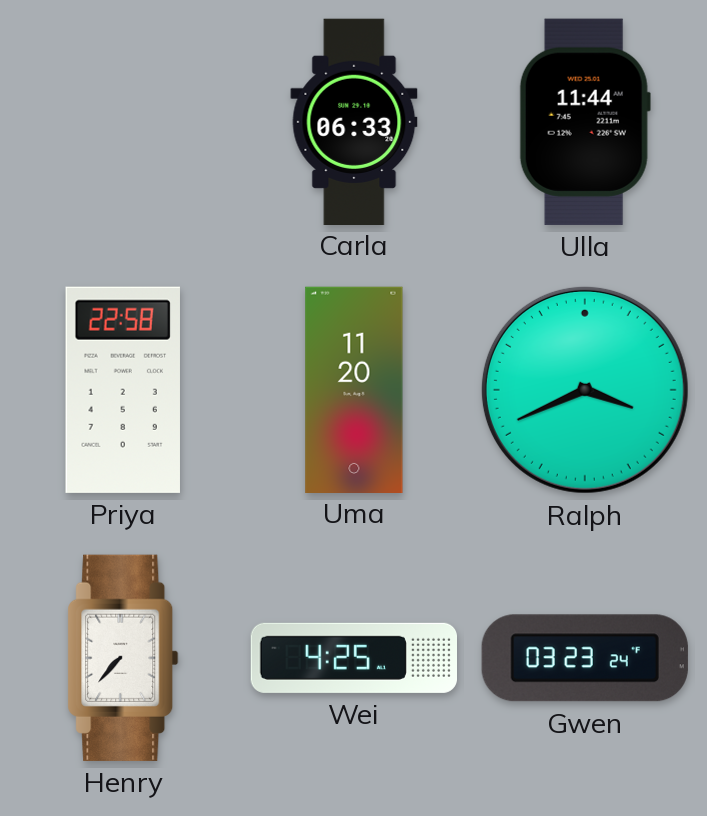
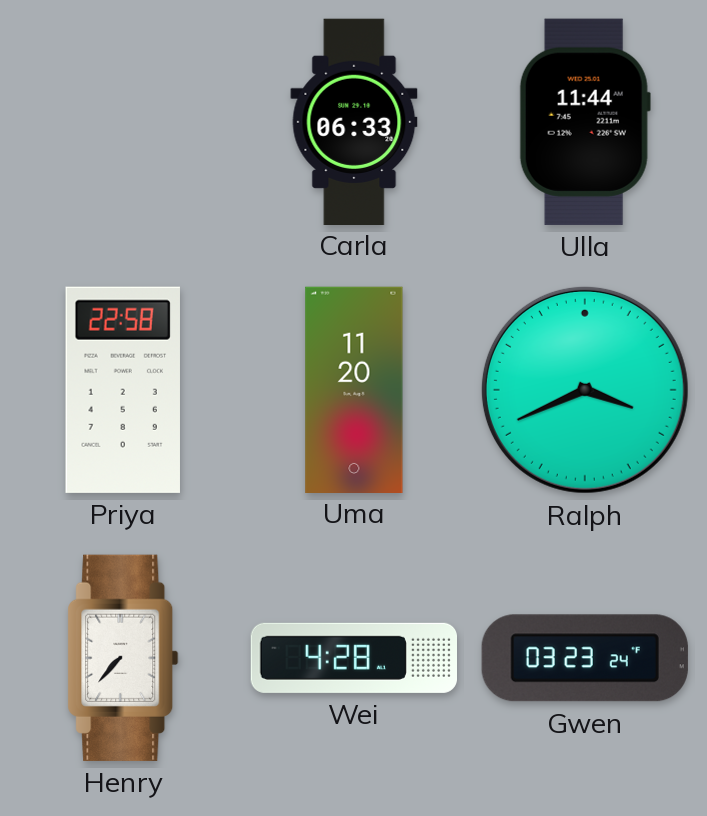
Wei: 4:25 -> 4:28 (353, 658)
